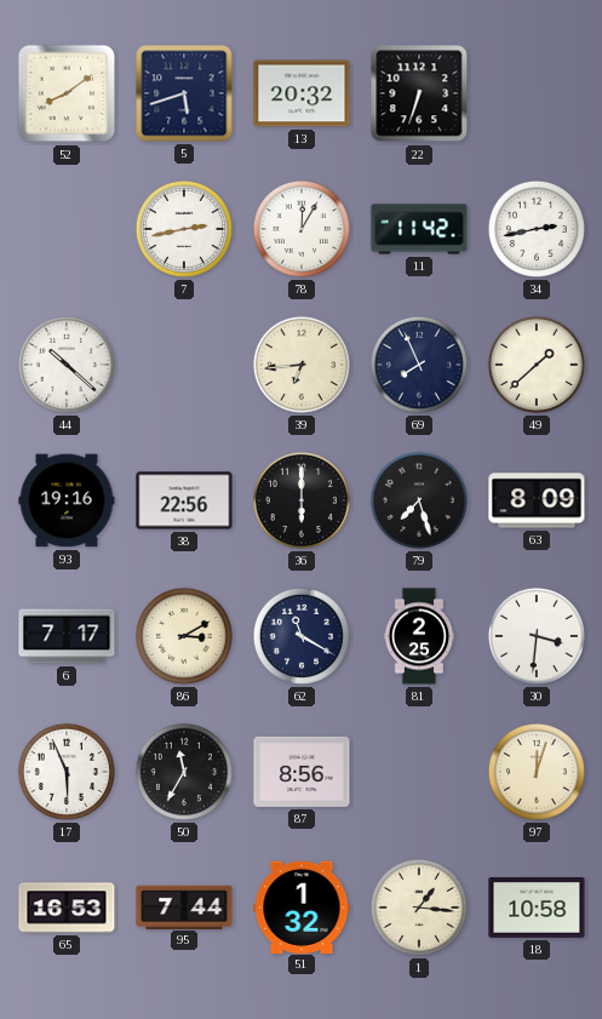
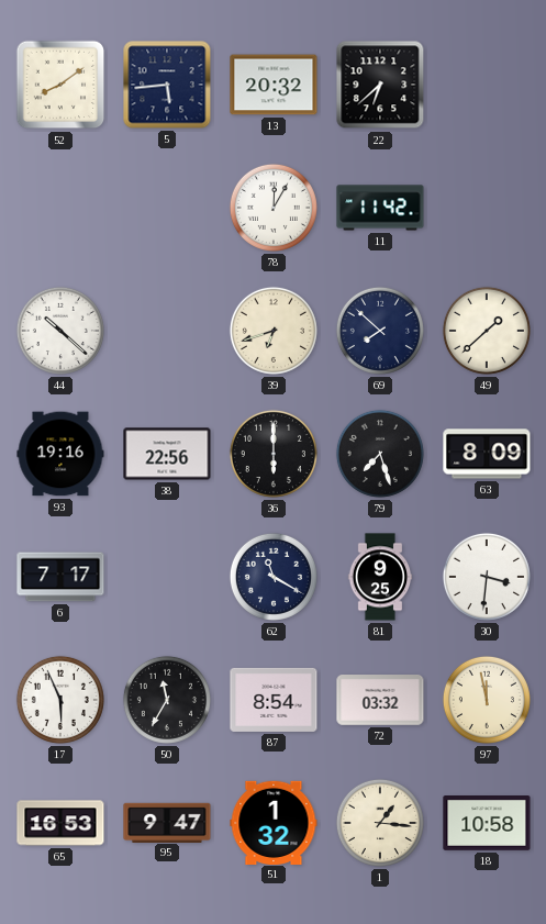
5: 5:42 -> 5:44 (167, 85)
22: 6:33 -> 6:38 (380, 85)
7: 2:43 -> none (184, 229)
34: 2:43 -> none (537, 229)
39: 6:44 -> 6:42 (274, 331)
69: 7:56 -> 7:52 (380, 331)
86: 3:10 -> none (184, 636)
81: 2:25 -> 9:25 (379, 577)
87: 8:56 -> 8:54 (274, 700)
72: none -> 03:32 (380, 701)
97: 12:03 -> 11:58 (487, 700)
95: 7:44 -> 9:47 (167, 822)
